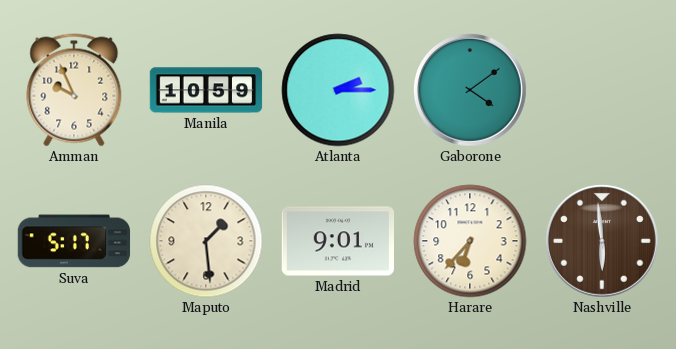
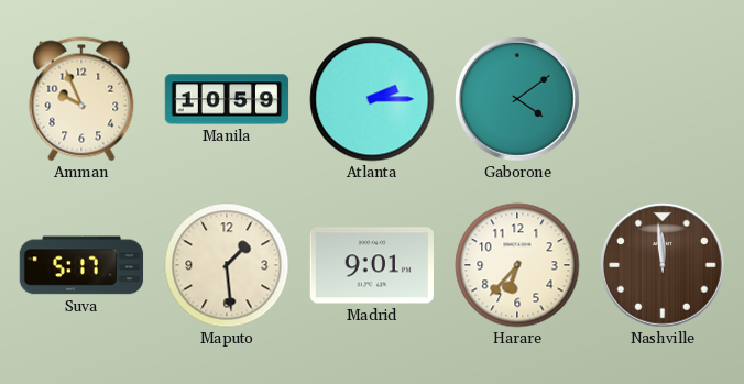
Nashville: 5:59 -> 11:59 (663, 265)
